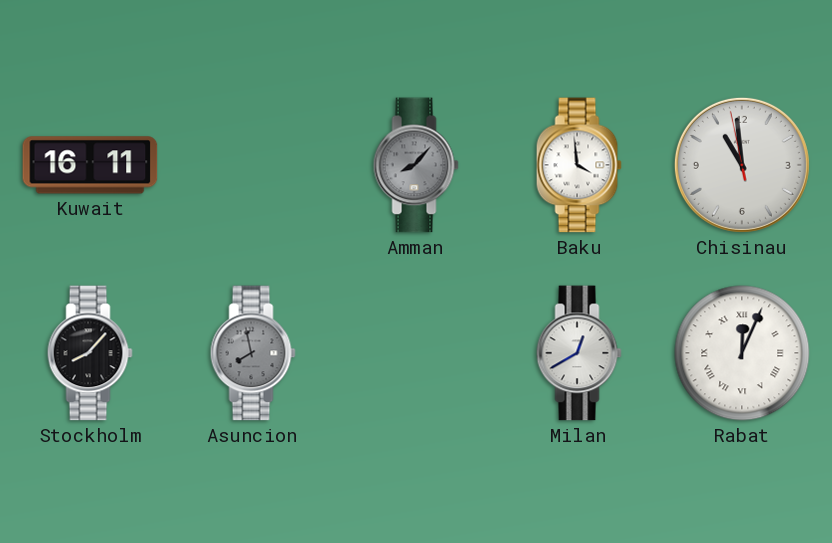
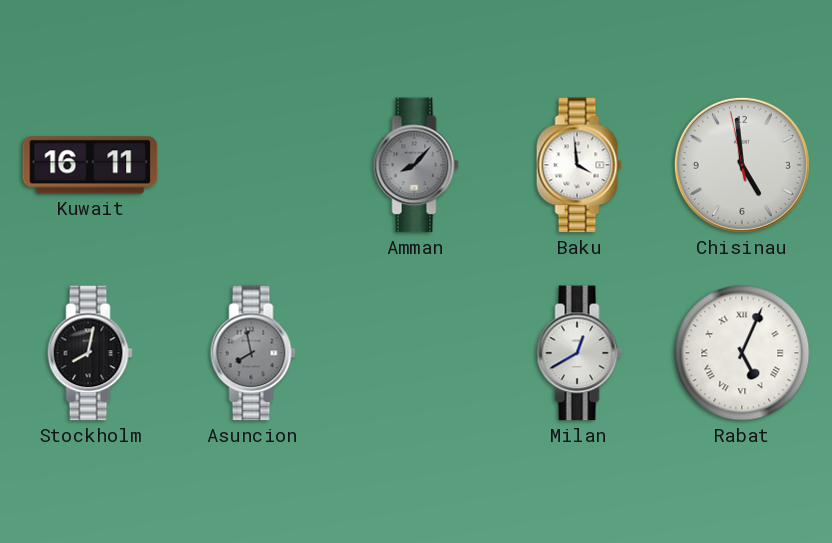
Chisinau: 10:58 -> 4:58 (742, 165)
Stockholm: 8:07 -> 8:02 (90, 353)
Rabat: 12:04 -> 5:04 (742, 353)
